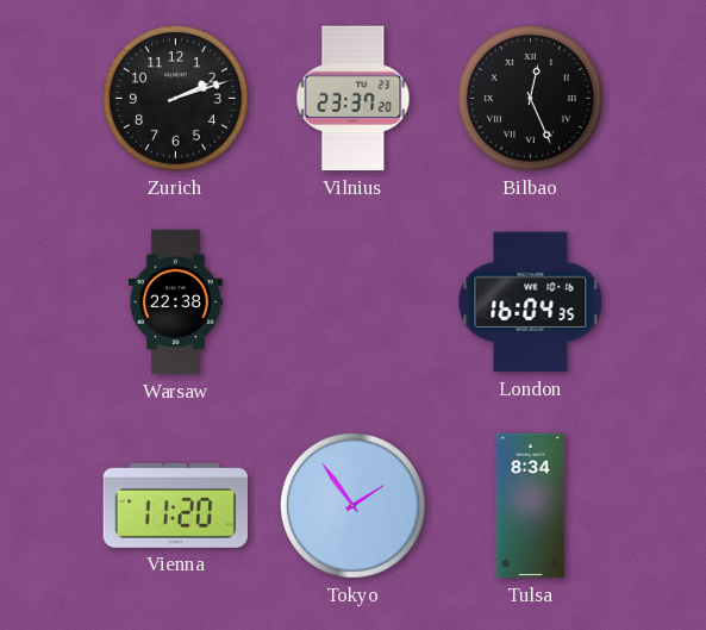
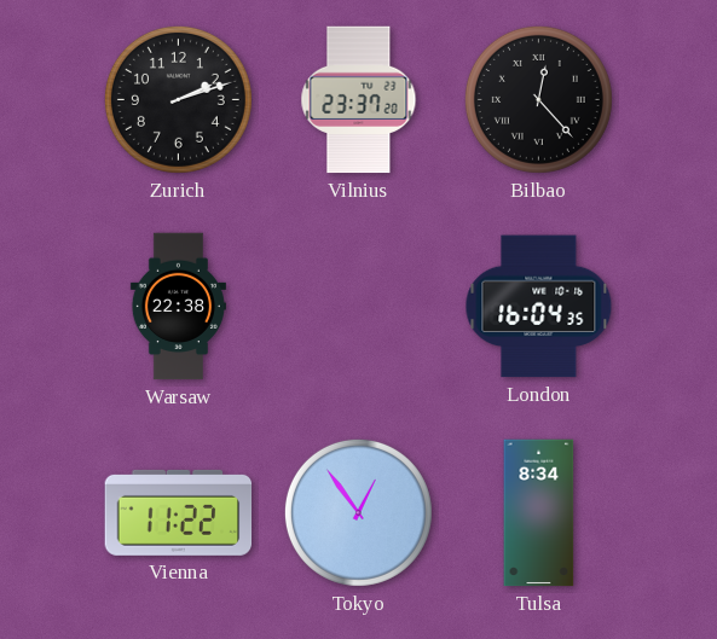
Bilbao: 12:26 -> 12:23 (538, 99)
Vienna: 11:20 -> 11:22 (179, 512)
Tokyo: 1:54 -> 12:54 (358, 512)
